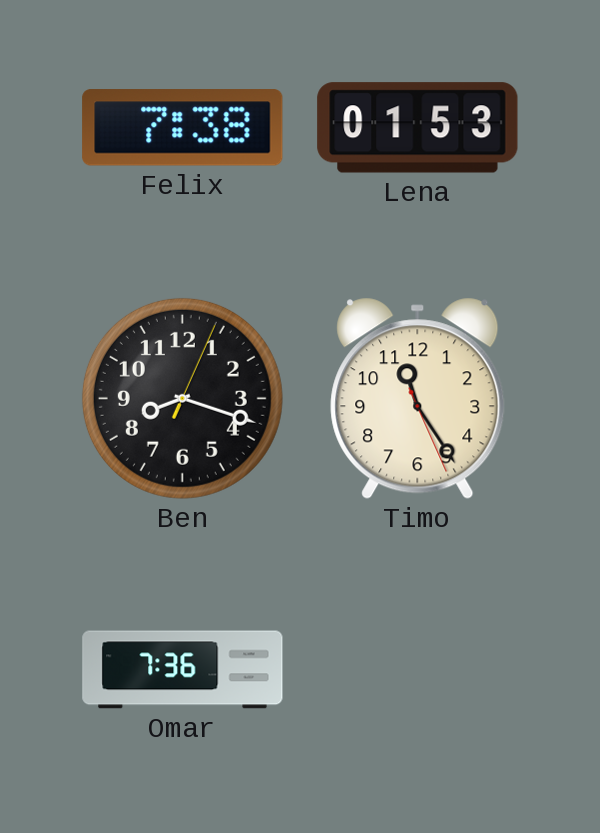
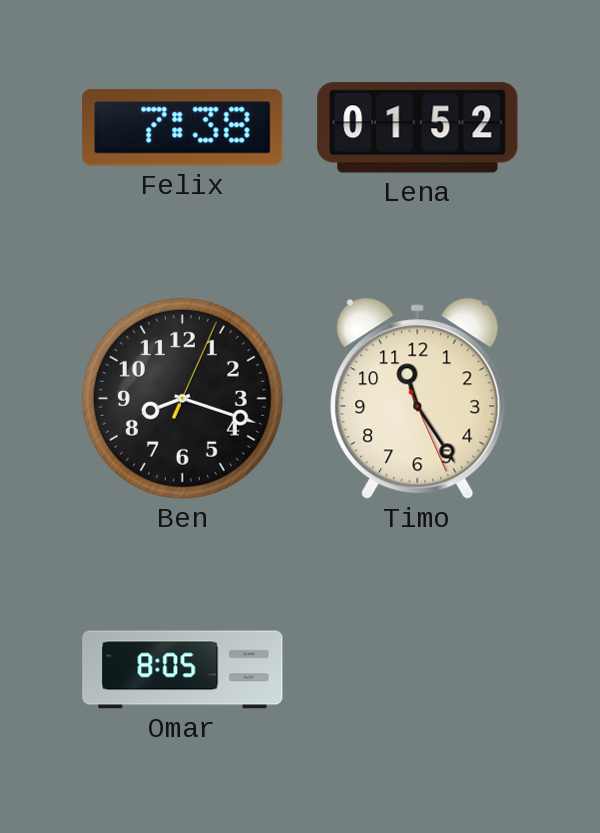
Lena: 01:53 -> 01:52 (418, 128)
Omar: 7:36 -> 8:05 (183, 670)
